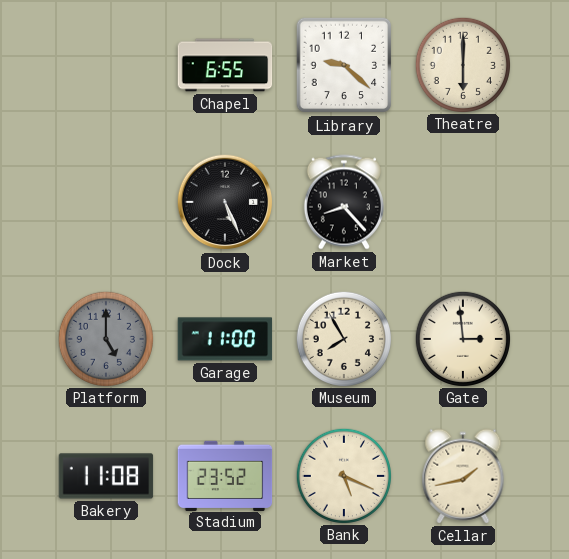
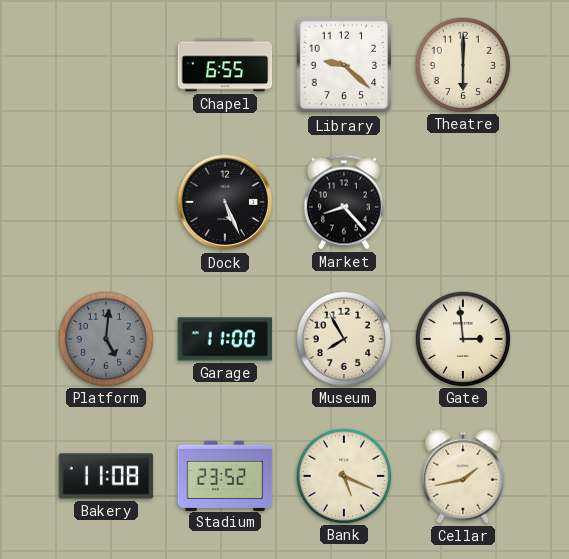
Platform: 5:00 -> 5:01 (105, 338)
